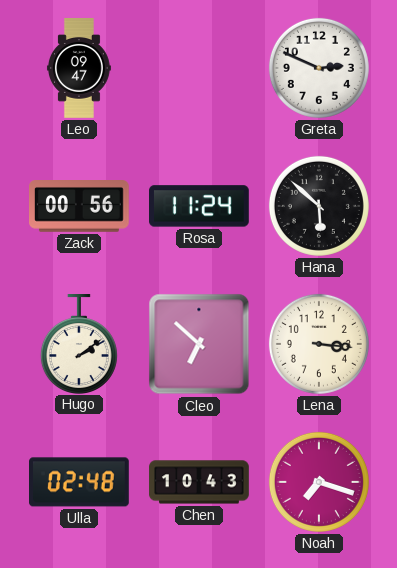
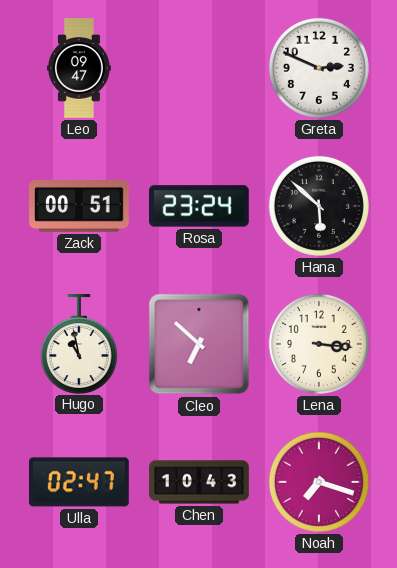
Zack: 00:56 -> 00:51 (80, 207)
Rosa: 11:24 -> 23:24 (200, 206)
Hugo: 2:09 -> 10:58 (79, 344)
Ulla: 02:48 -> 02:47 (80, 482)
